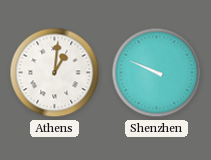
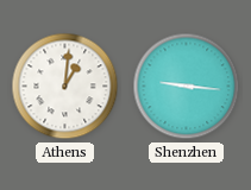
Shenzhen: 9:49 -> 9:16 (187, 87)
